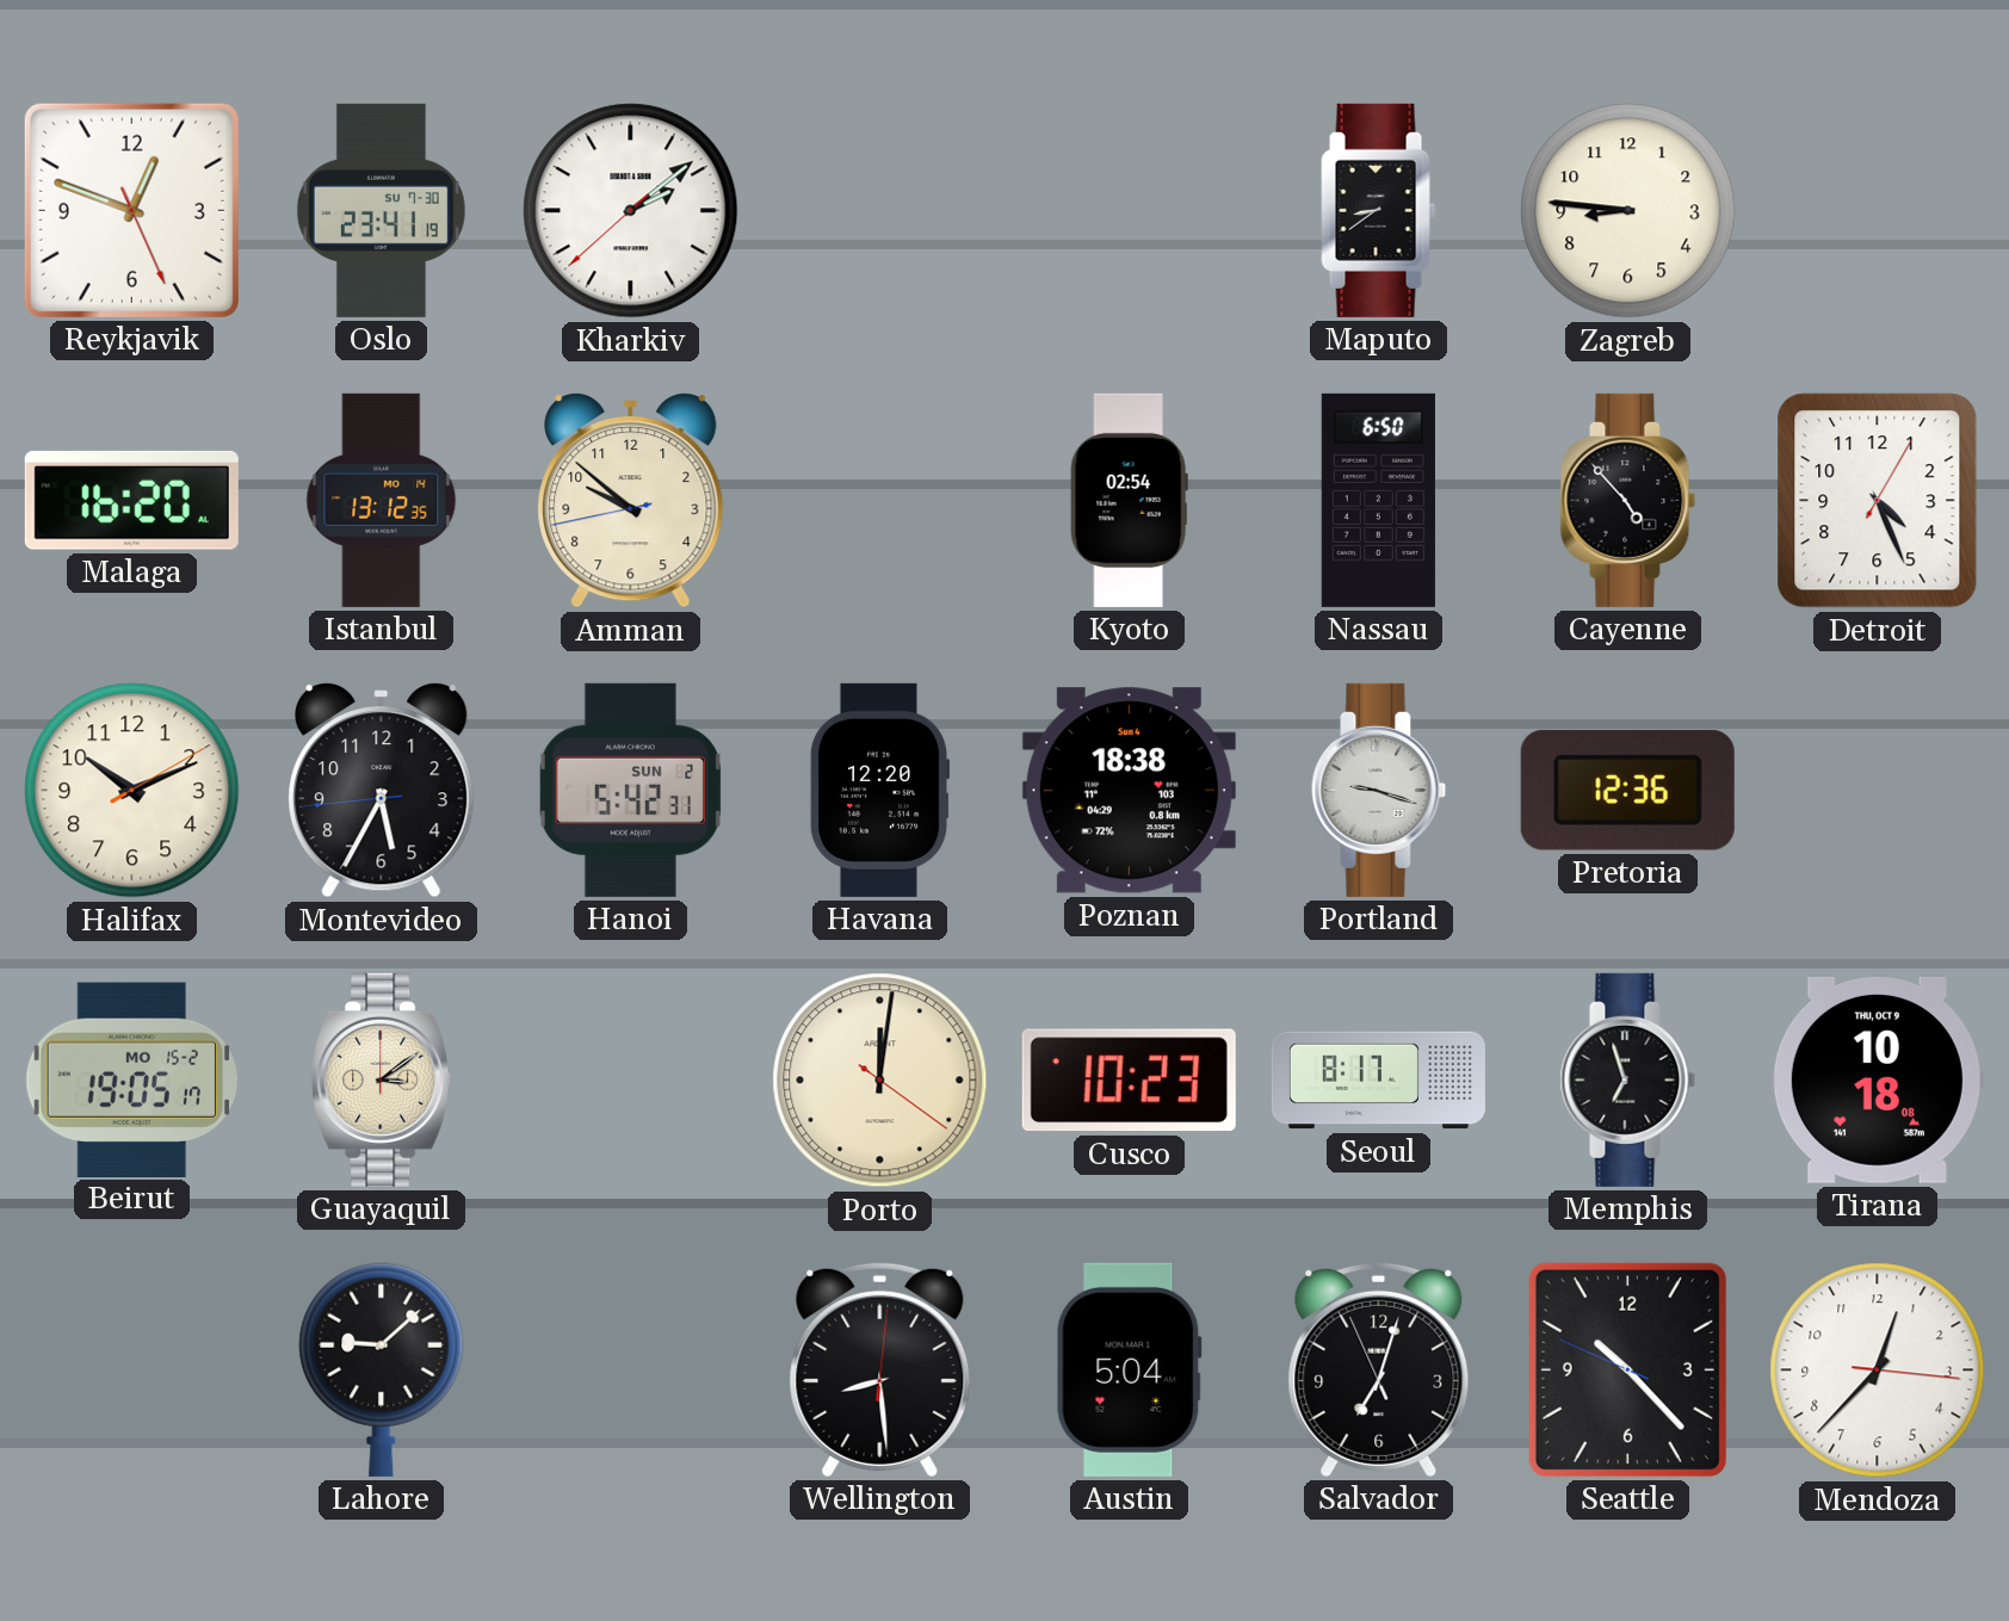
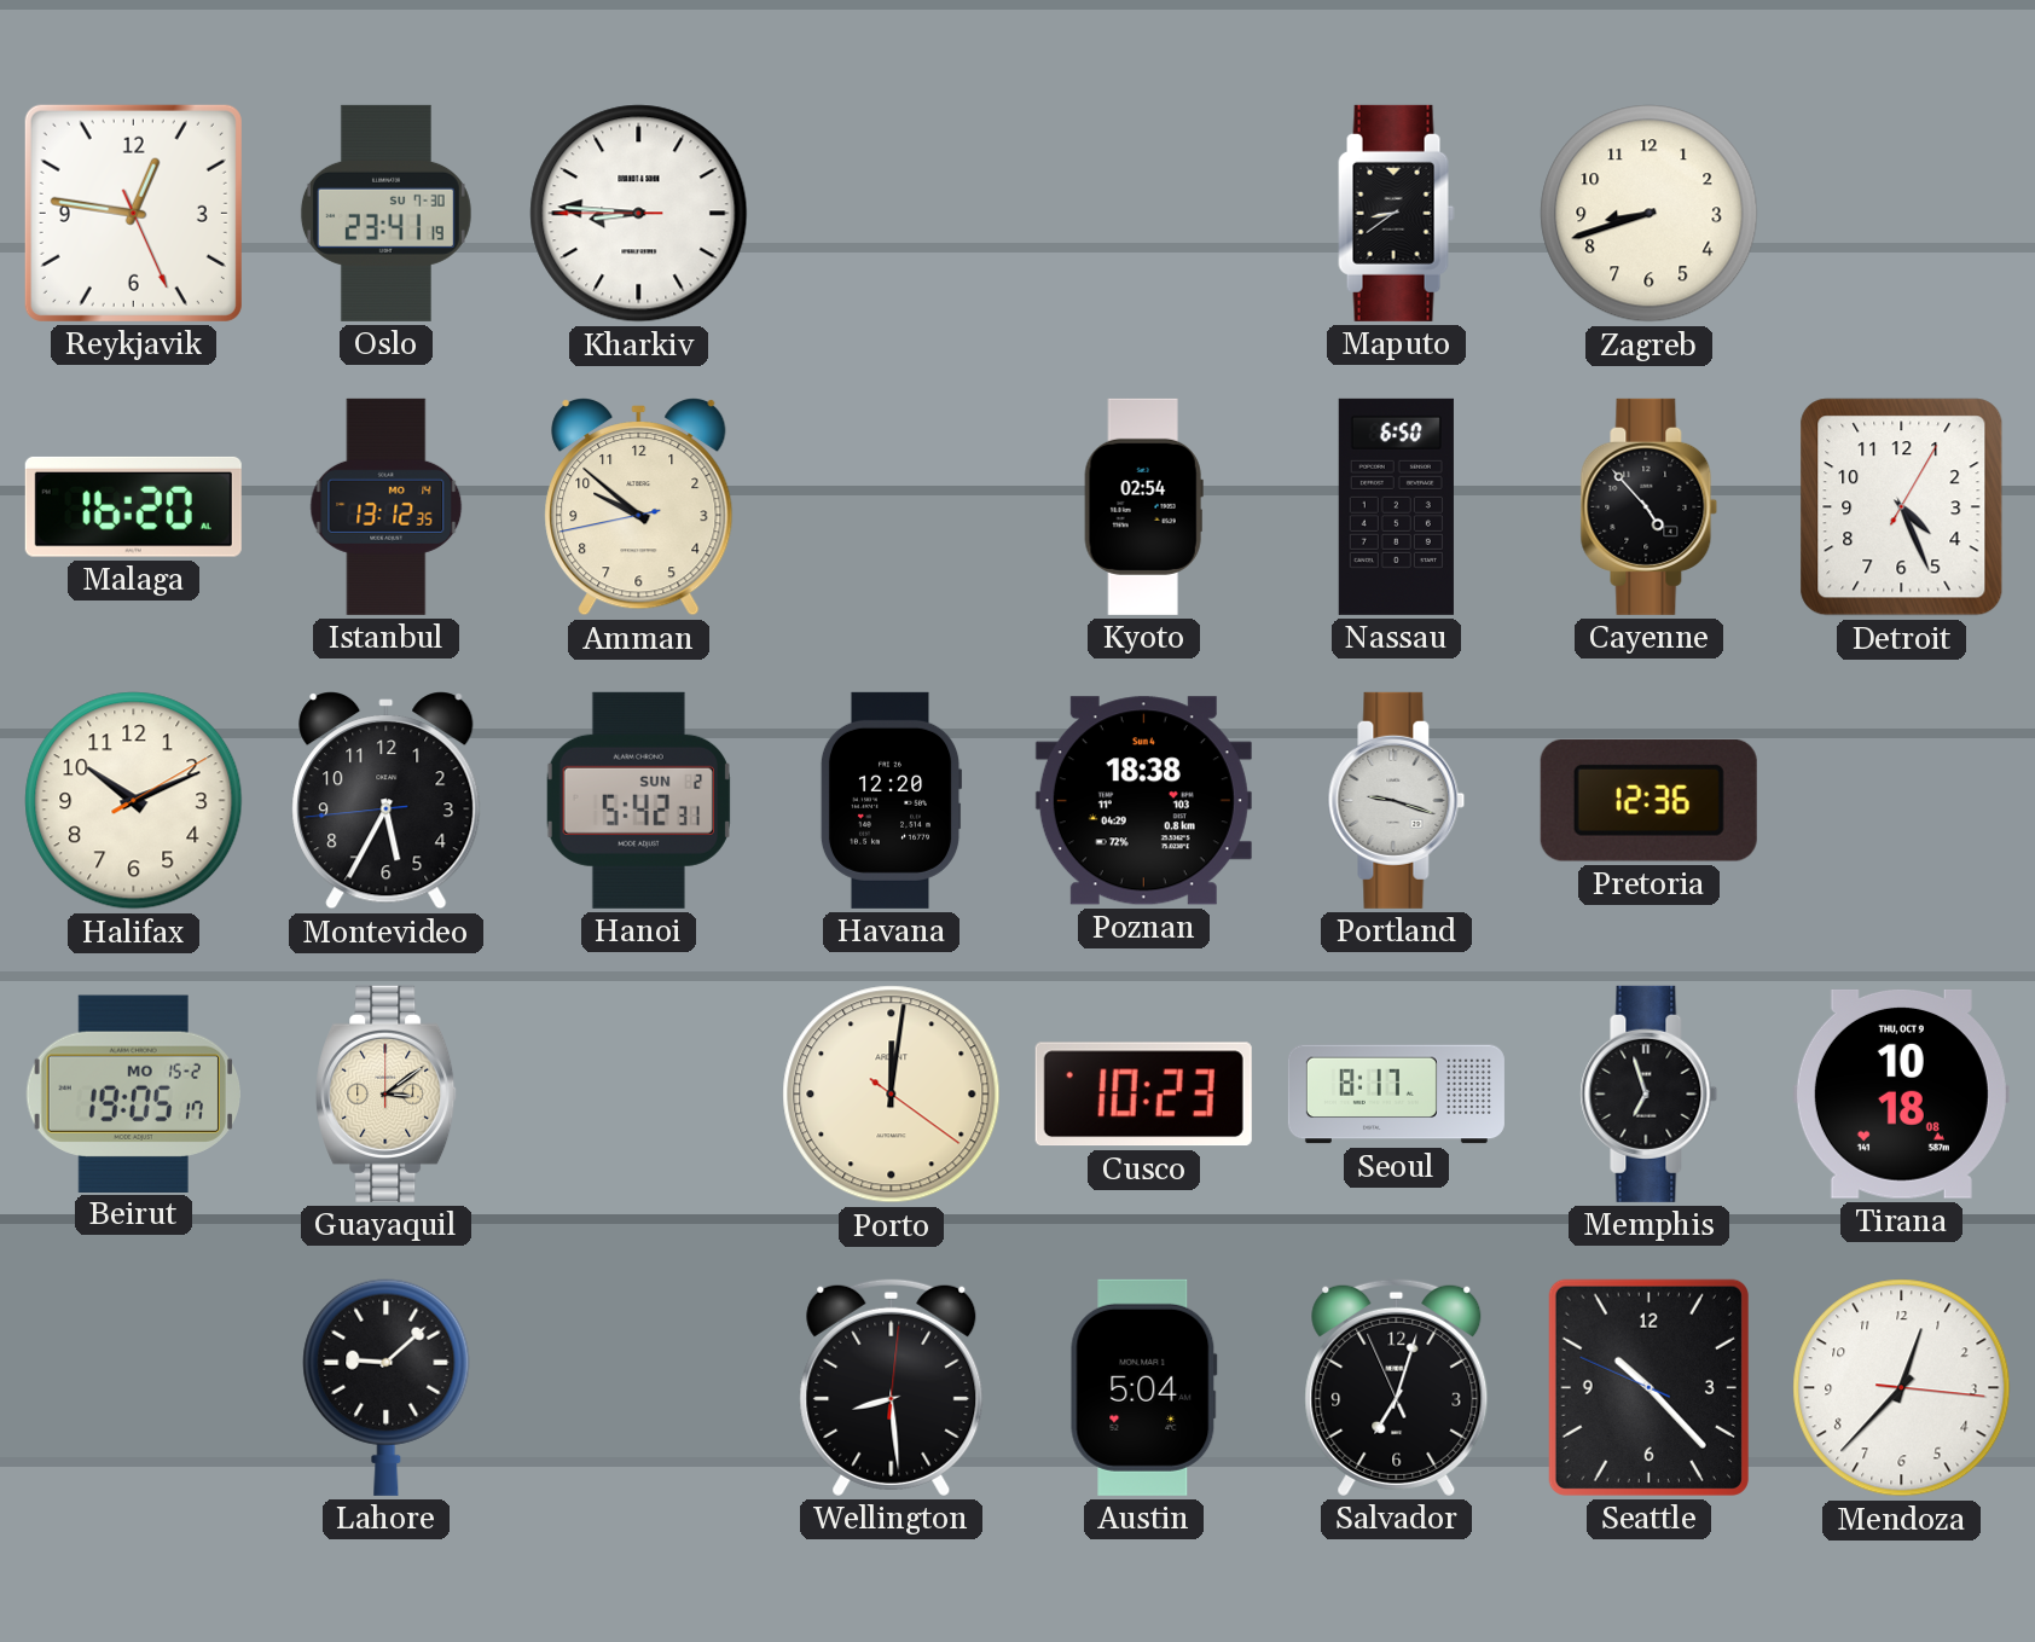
Reykjavik: 12:48 -> 12:46 (133, 213)
Kharkiv: 2:08 -> 8:45 (639, 214)
Zagreb: 8:46 -> 8:42 (1650, 214)
